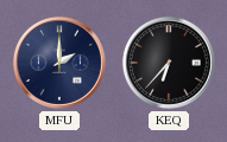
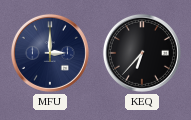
MFU: 2:00 -> 3:00 (50, 53)
